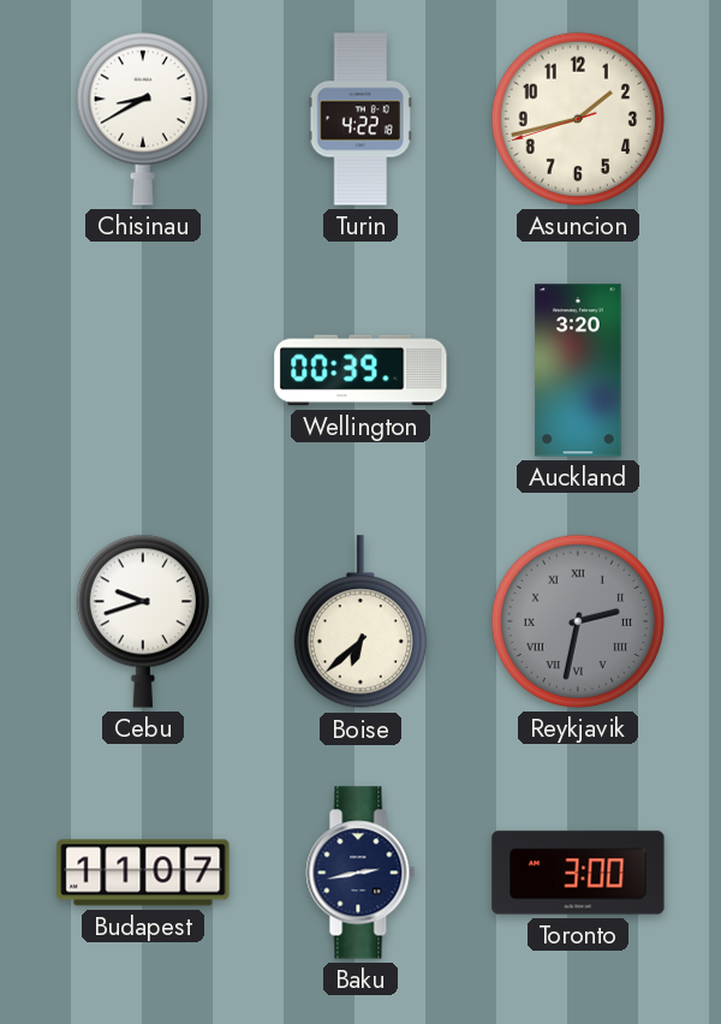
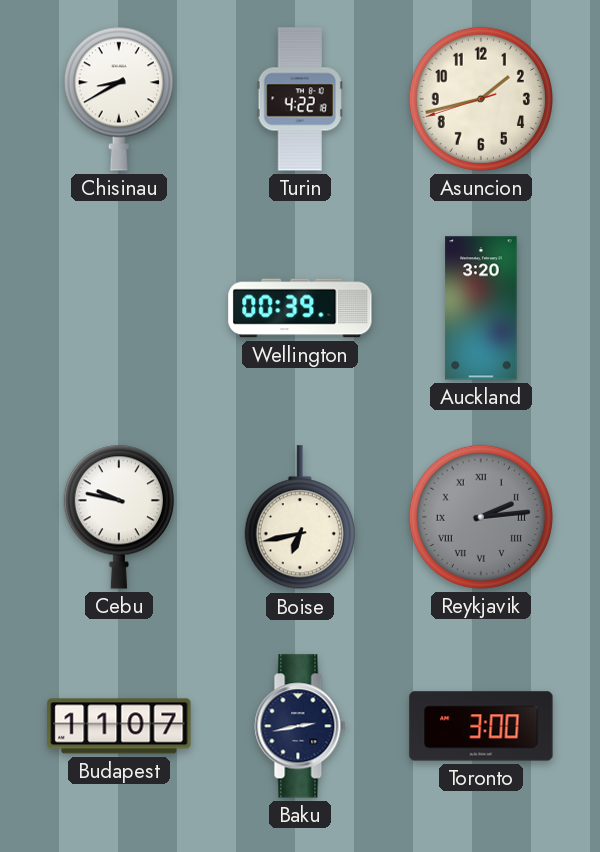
Cebu: 9:42 -> 9:47 (119, 517)
Boise: 6:38 -> 6:43 (300, 518)
Reykjavik: 2:32 -> 2:14 (481, 517)
